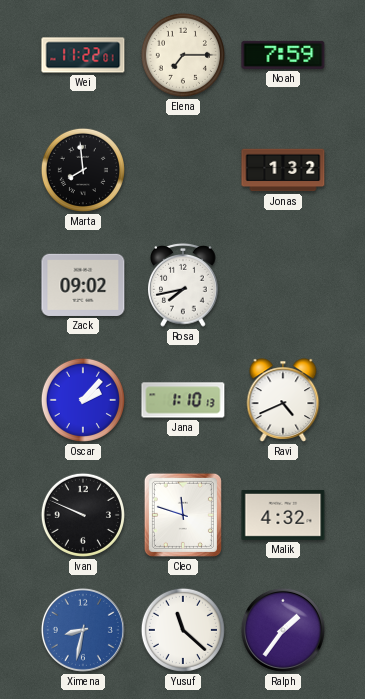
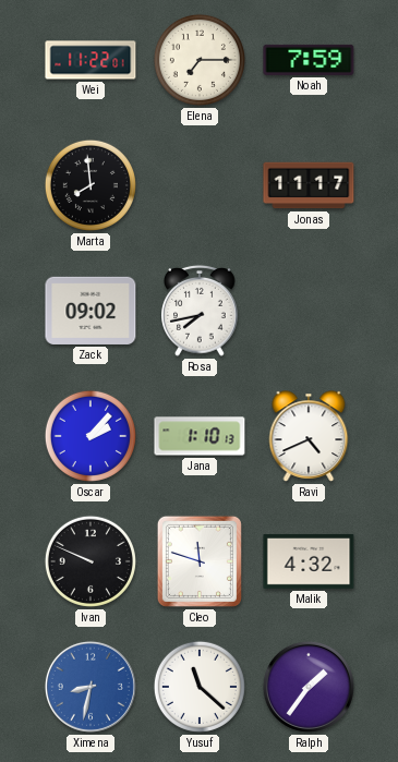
Jonas: 1:32 -> 11:17 (309, 185)
